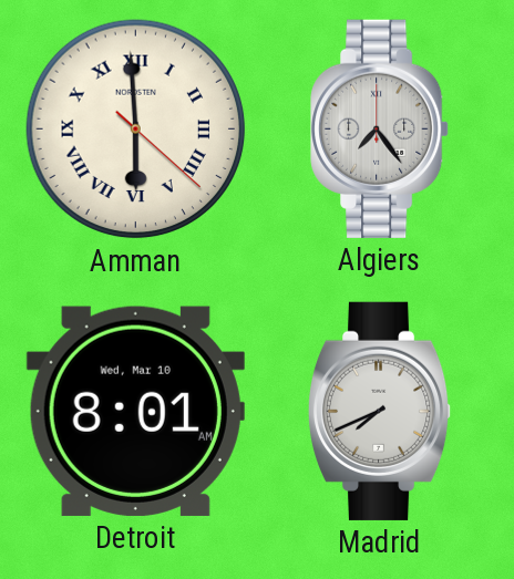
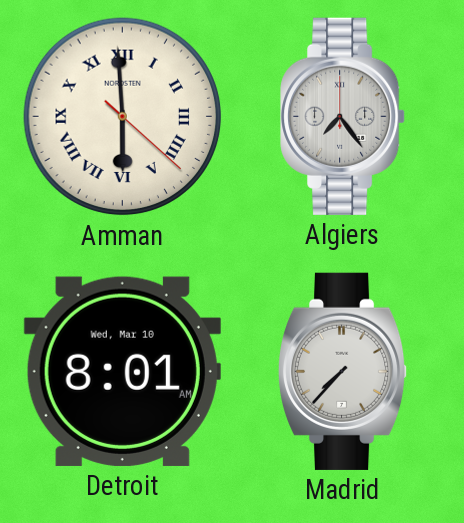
Madrid: 7:41 -> 7:37 (343, 371)
